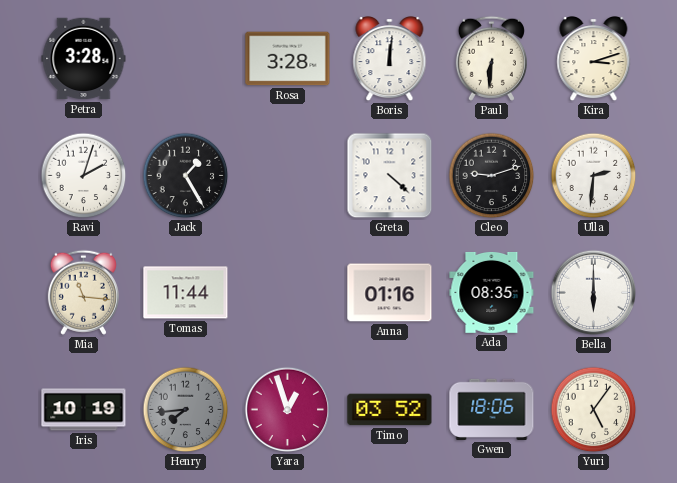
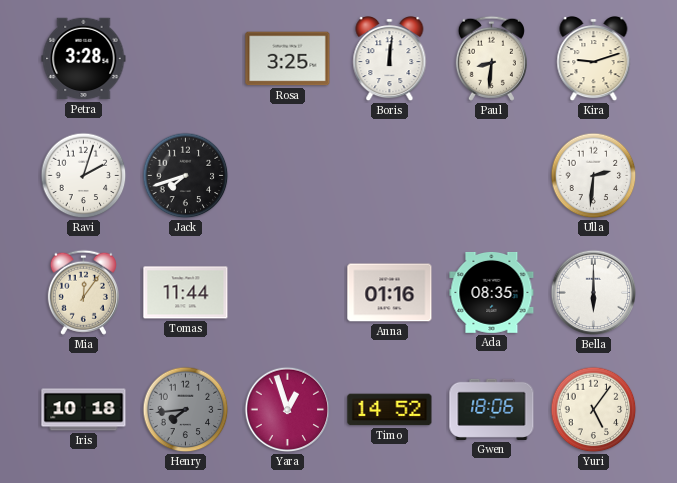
Rosa: 3:28 -> 3:25 (288, 59)
Paul: 6:31 -> 8:31 (491, 58)
Kira: 3:12 -> 9:12 (594, 59)
Jack: 1:25 -> 7:42 (186, 176)
Greta: 4:22 -> none (390, 176)
Cleo: 9:12 -> none (492, 176)
Mia: 11:16 -> 12:06 (83, 292)
Iris: 10:19 -> 10:18 (84, 410)
Timo: 03:52 -> 14:52 (390, 410)
